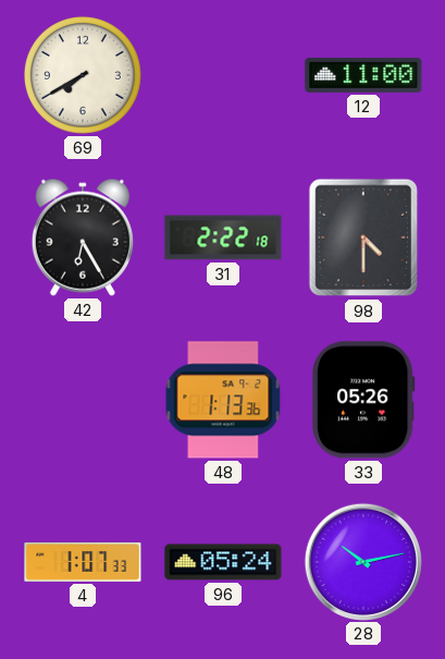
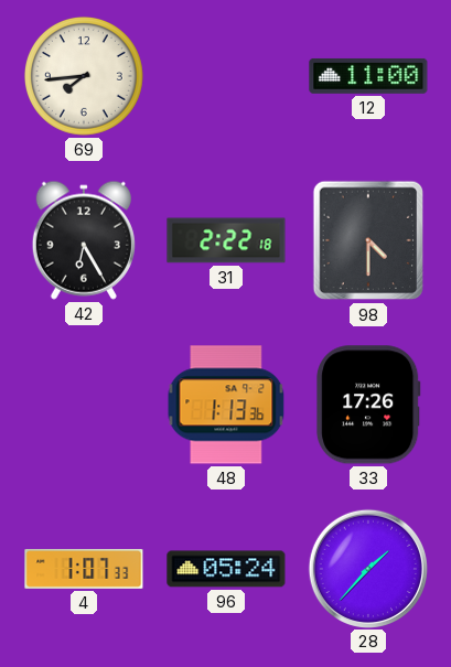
69: 7:40 -> 7:44 (84, 76)
33: 05:26 -> 17:26 (369, 405)
28: 10:13 -> 1:37 (367, 568)
